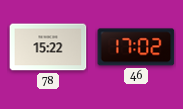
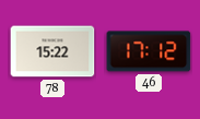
46: 17:02 -> 17:12 (149, 51)
